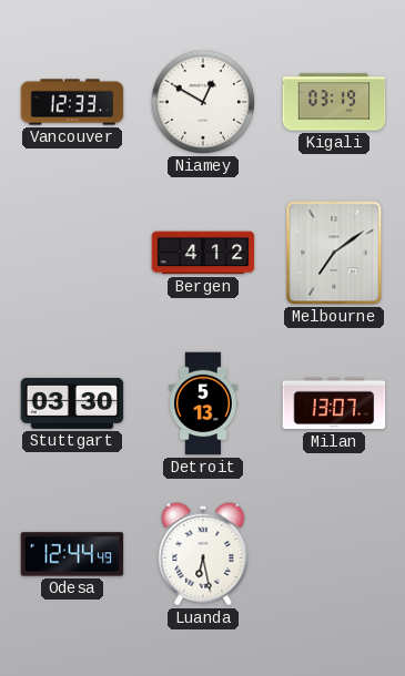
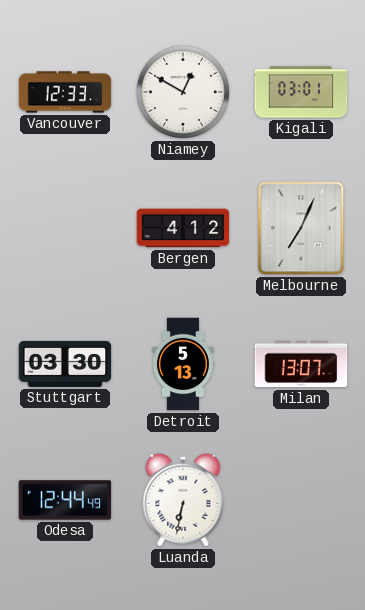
Kigali: 03:19 -> 03:01 (301, 92)
Melbourne: 7:09 -> 7:04 (301, 228)
Luanda: 6:28 -> 6:32 (183, 500)
